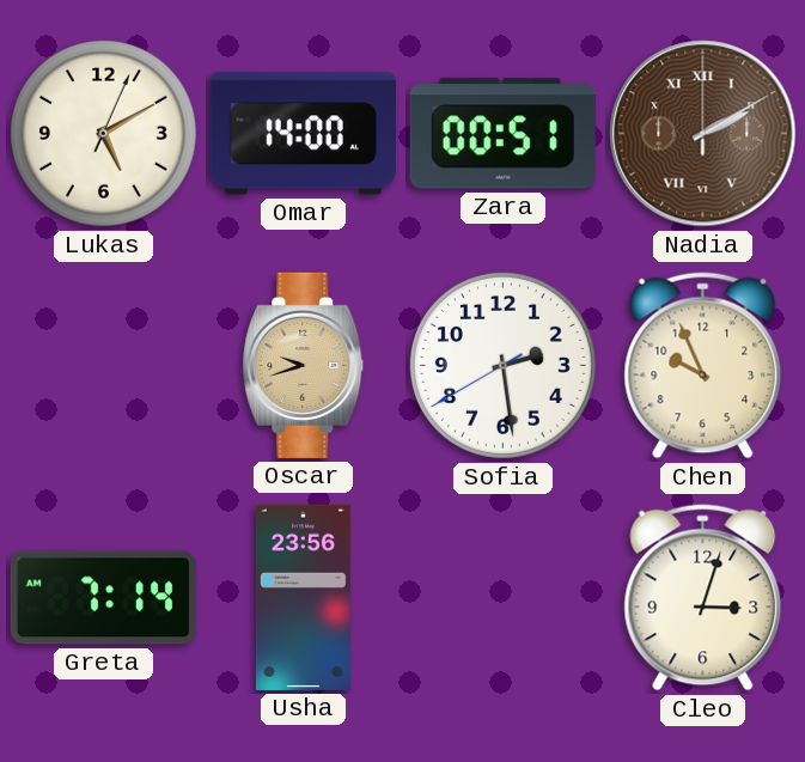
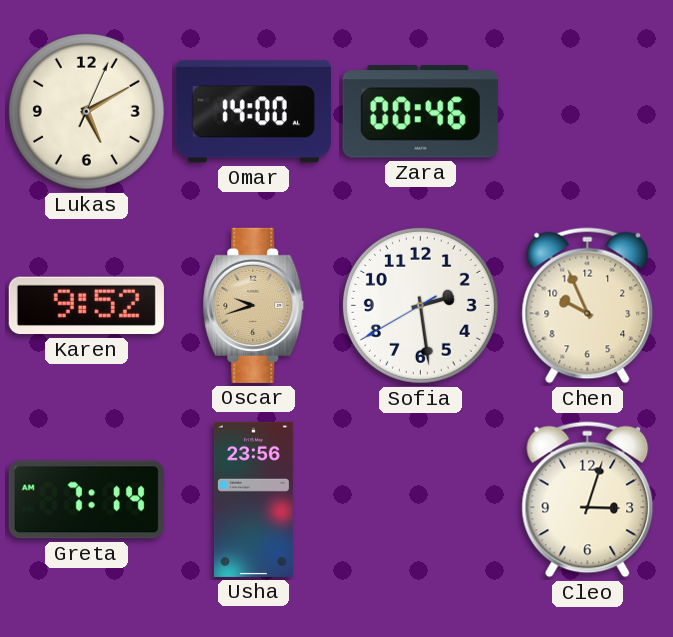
Zara: 00:51 -> 00:46 (420, 112)
Nadia: 2:10 -> none (703, 134)
Karen: none -> 9:52 (86, 306)
